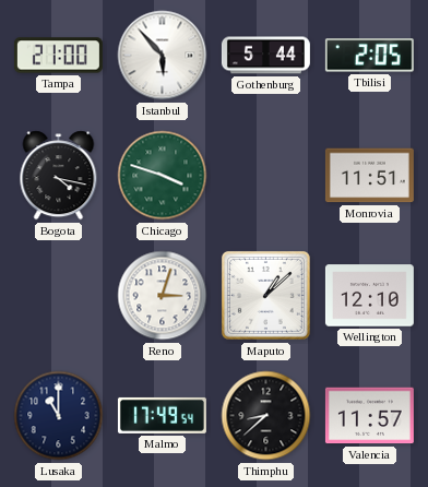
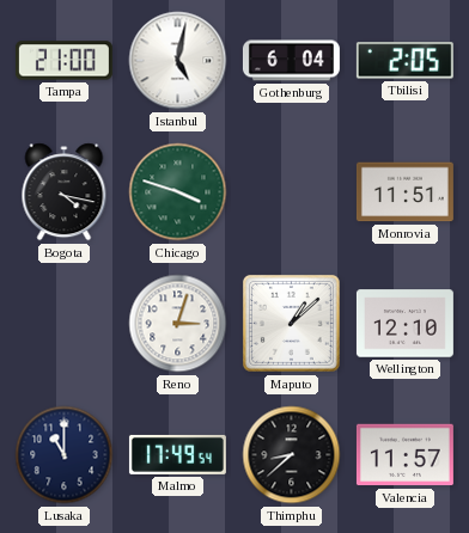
Istanbul: 5:53 -> 5:02 (178, 61)
Gothenburg: 5:44 -> 6:04 (291, 61)
